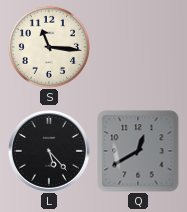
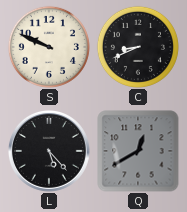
S: 11:16 -> 9:49 (49, 47)
C: none -> 8:41 (138, 47)
